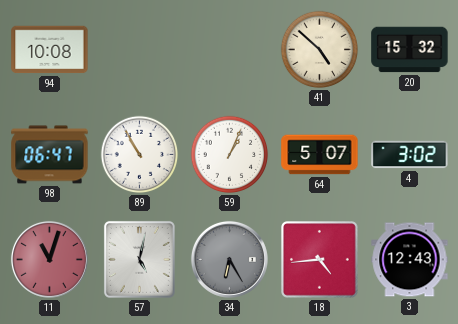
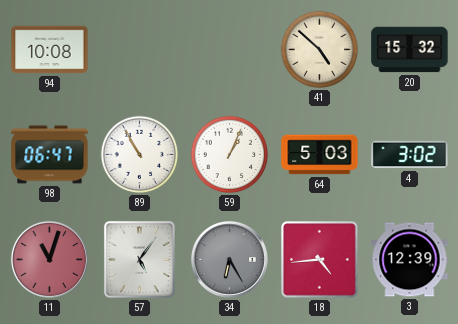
64: 5:07 -> 5:03 (320, 155)
57: 5:02 -> 5:06 (139, 259)
3: 12:43 -> 12:39 (410, 260)
